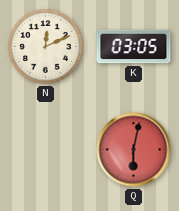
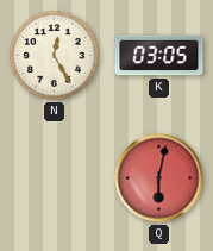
N: 12:11 -> 12:25 (55, 56)
